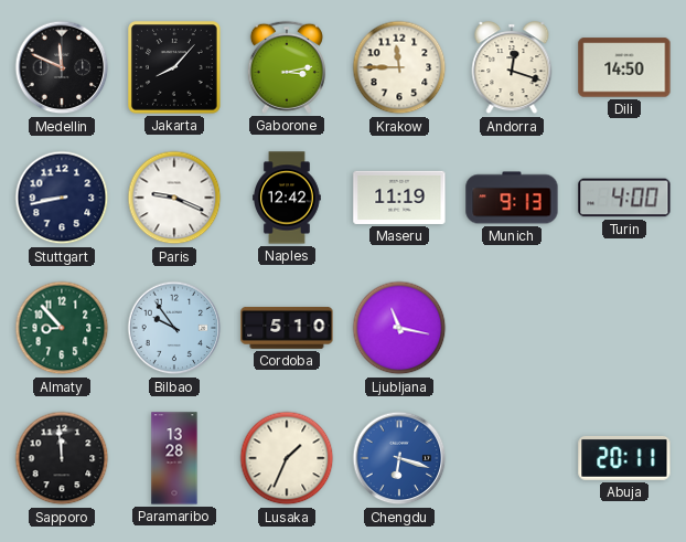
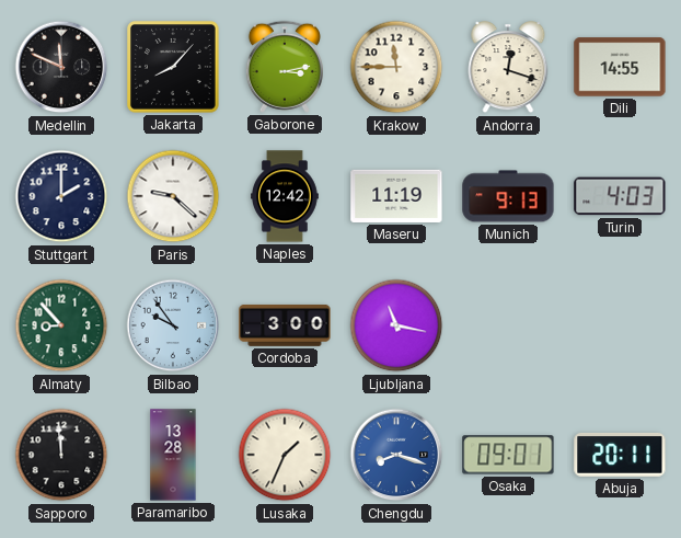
Dili: 14:50 -> 14:55 (620, 67)
Stuttgart: 8:43 -> 2:00 (61, 196)
Paris: 9:19 -> 9:22 (173, 196)
Turin: 4:00 -> 4:03 (620, 196)
Cordoba: 5:10 -> 3:00 (285, 325)
Chengdu: 6:18 -> 8:18 (396, 455)
Osaka: none -> 09:01 (508, 455)
